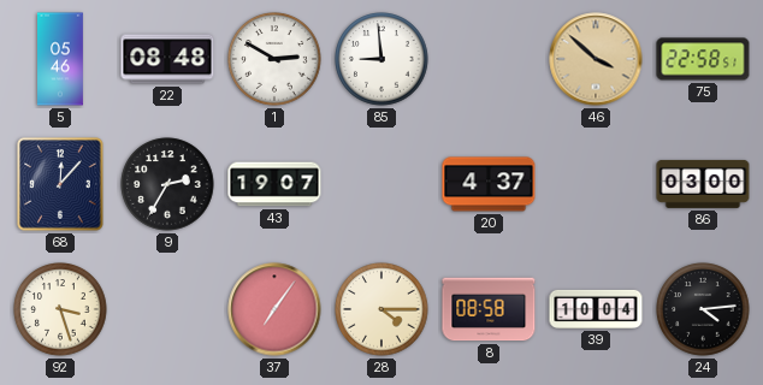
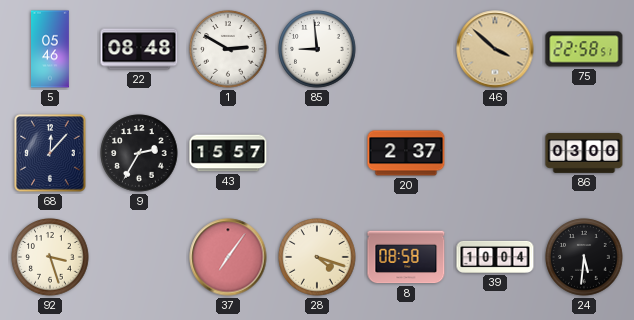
43: 19:07 -> 15:57 (228, 153)
20: 4:37 -> 2:37 (406, 153)
28: 4:15 -> 4:18 (317, 257)
24: 4:14 -> 5:31 (584, 257)
